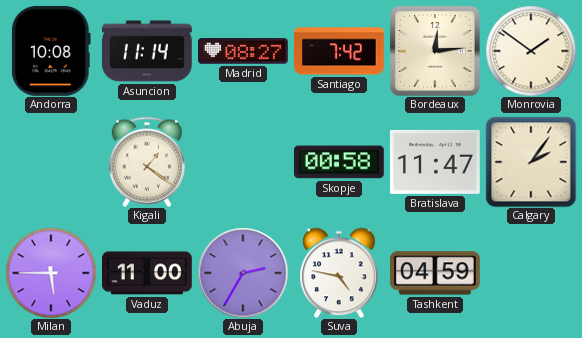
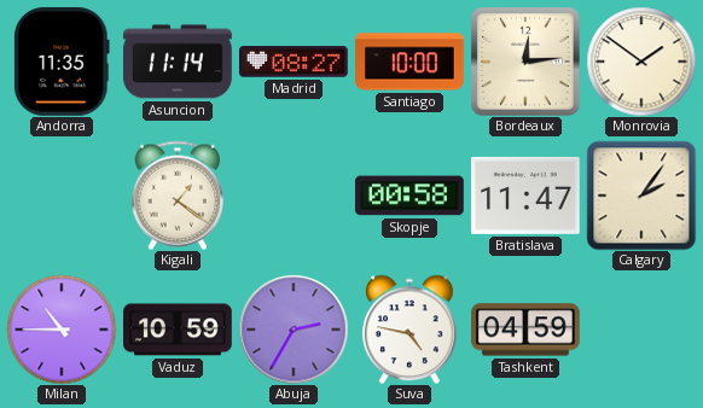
Andorra: 10:08 -> 11:35 (63, 62)
Santiago: 7:42 -> 10:00 (411, 62)
Milan: 5:45 -> 10:45 (62, 330)
Vaduz: 11:00 -> 10:59 (179, 330)
